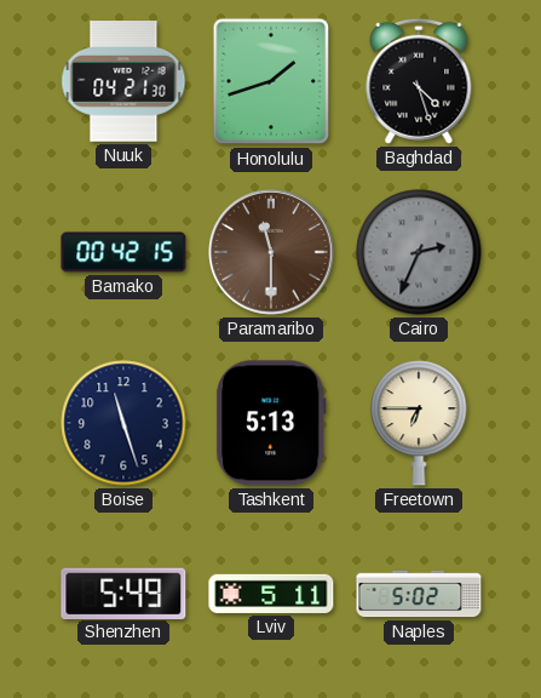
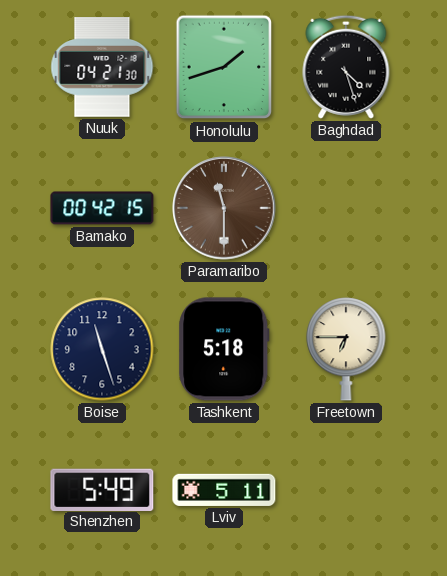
Cairo: 2:34 -> none (419, 252)
Tashkent: 5:13 -> 5:18 (224, 349)
Naples: 5:02 -> none (419, 594)
